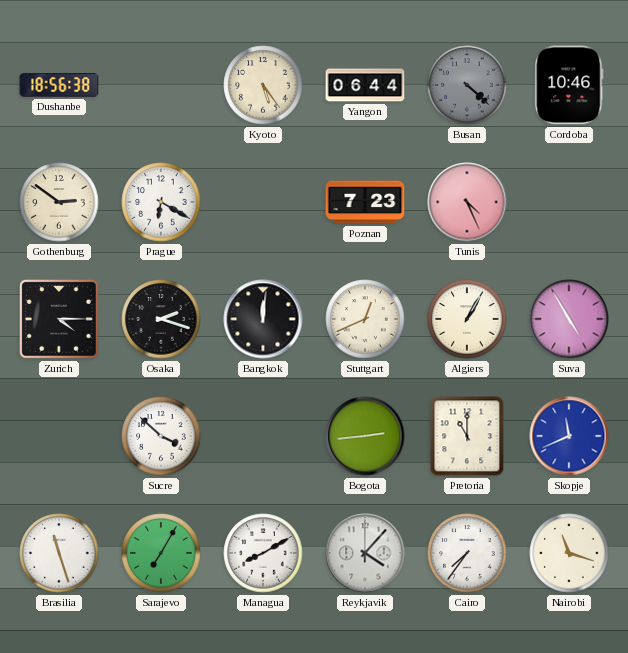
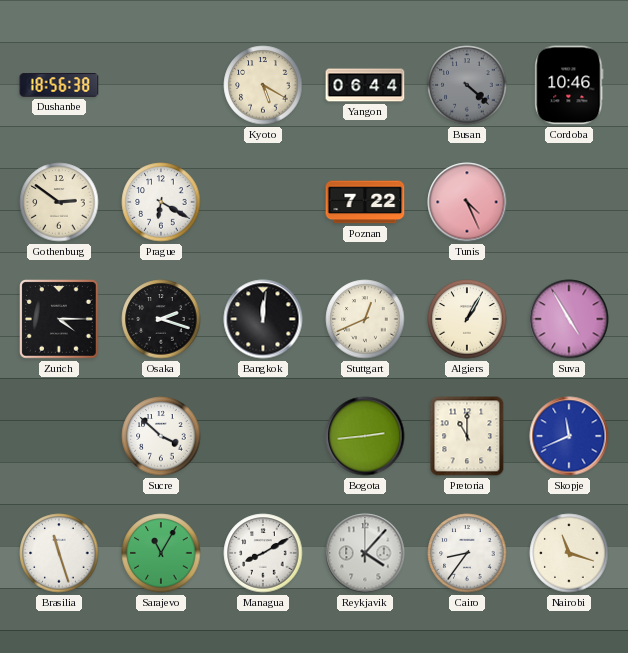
Kyoto: 5:24 -> 5:20 (263, 85)
Poznan: 7:23 -> 7:22 (365, 202)
Sarajevo: 7:05 -> 11:05 (161, 553)
Cairo: 7:36 -> 8:36 (467, 553)
